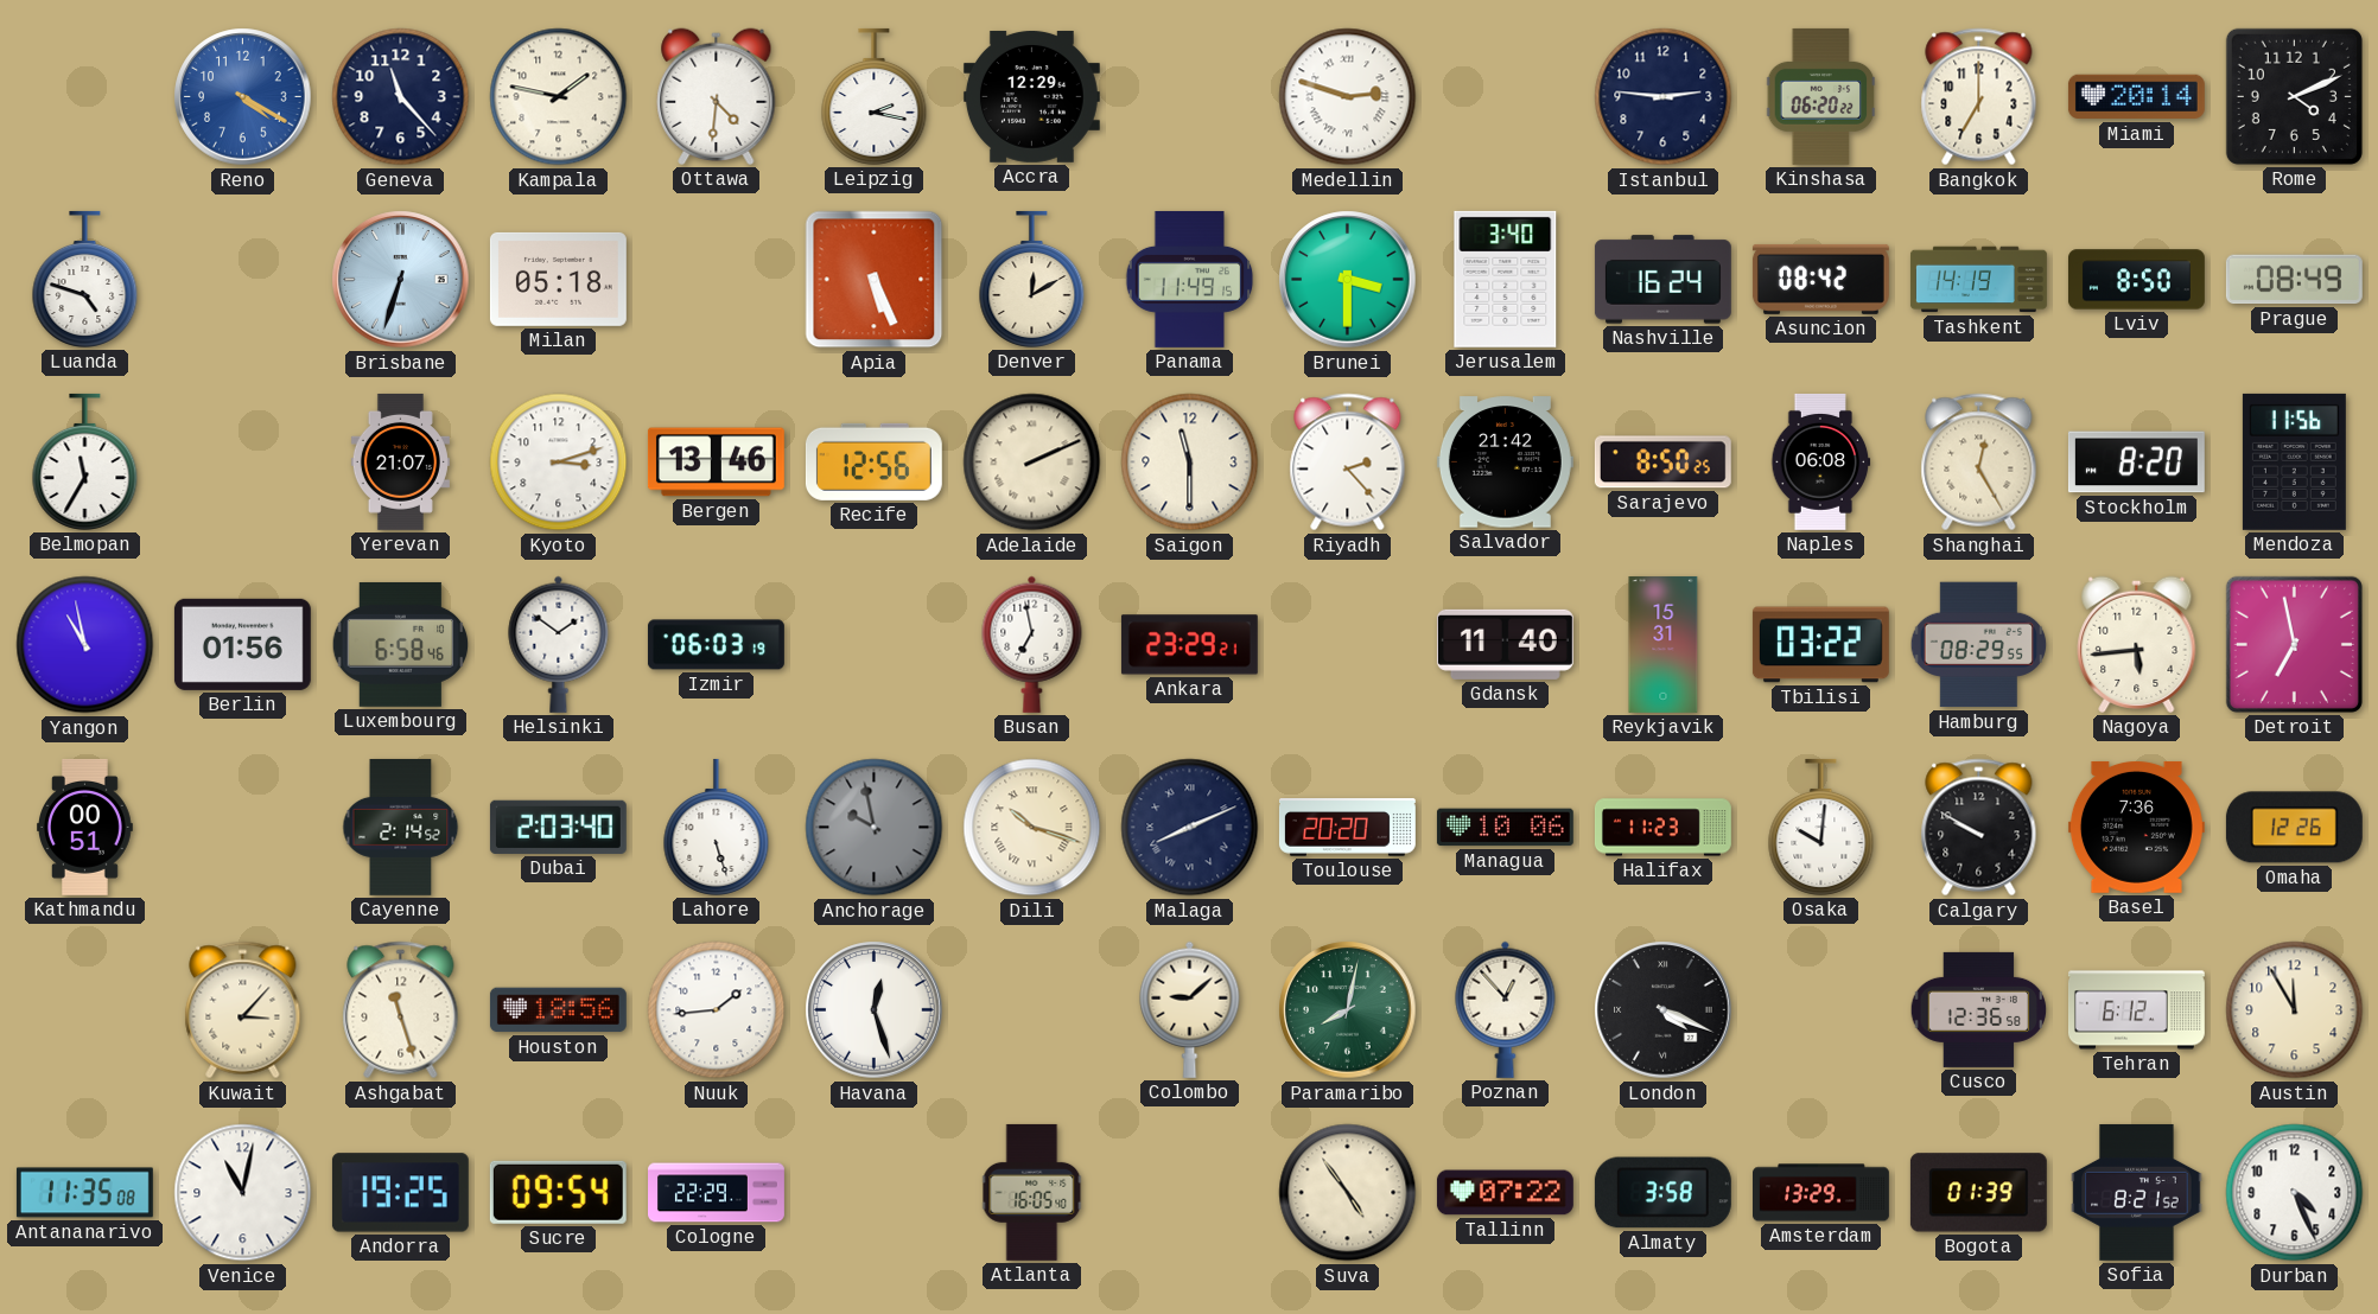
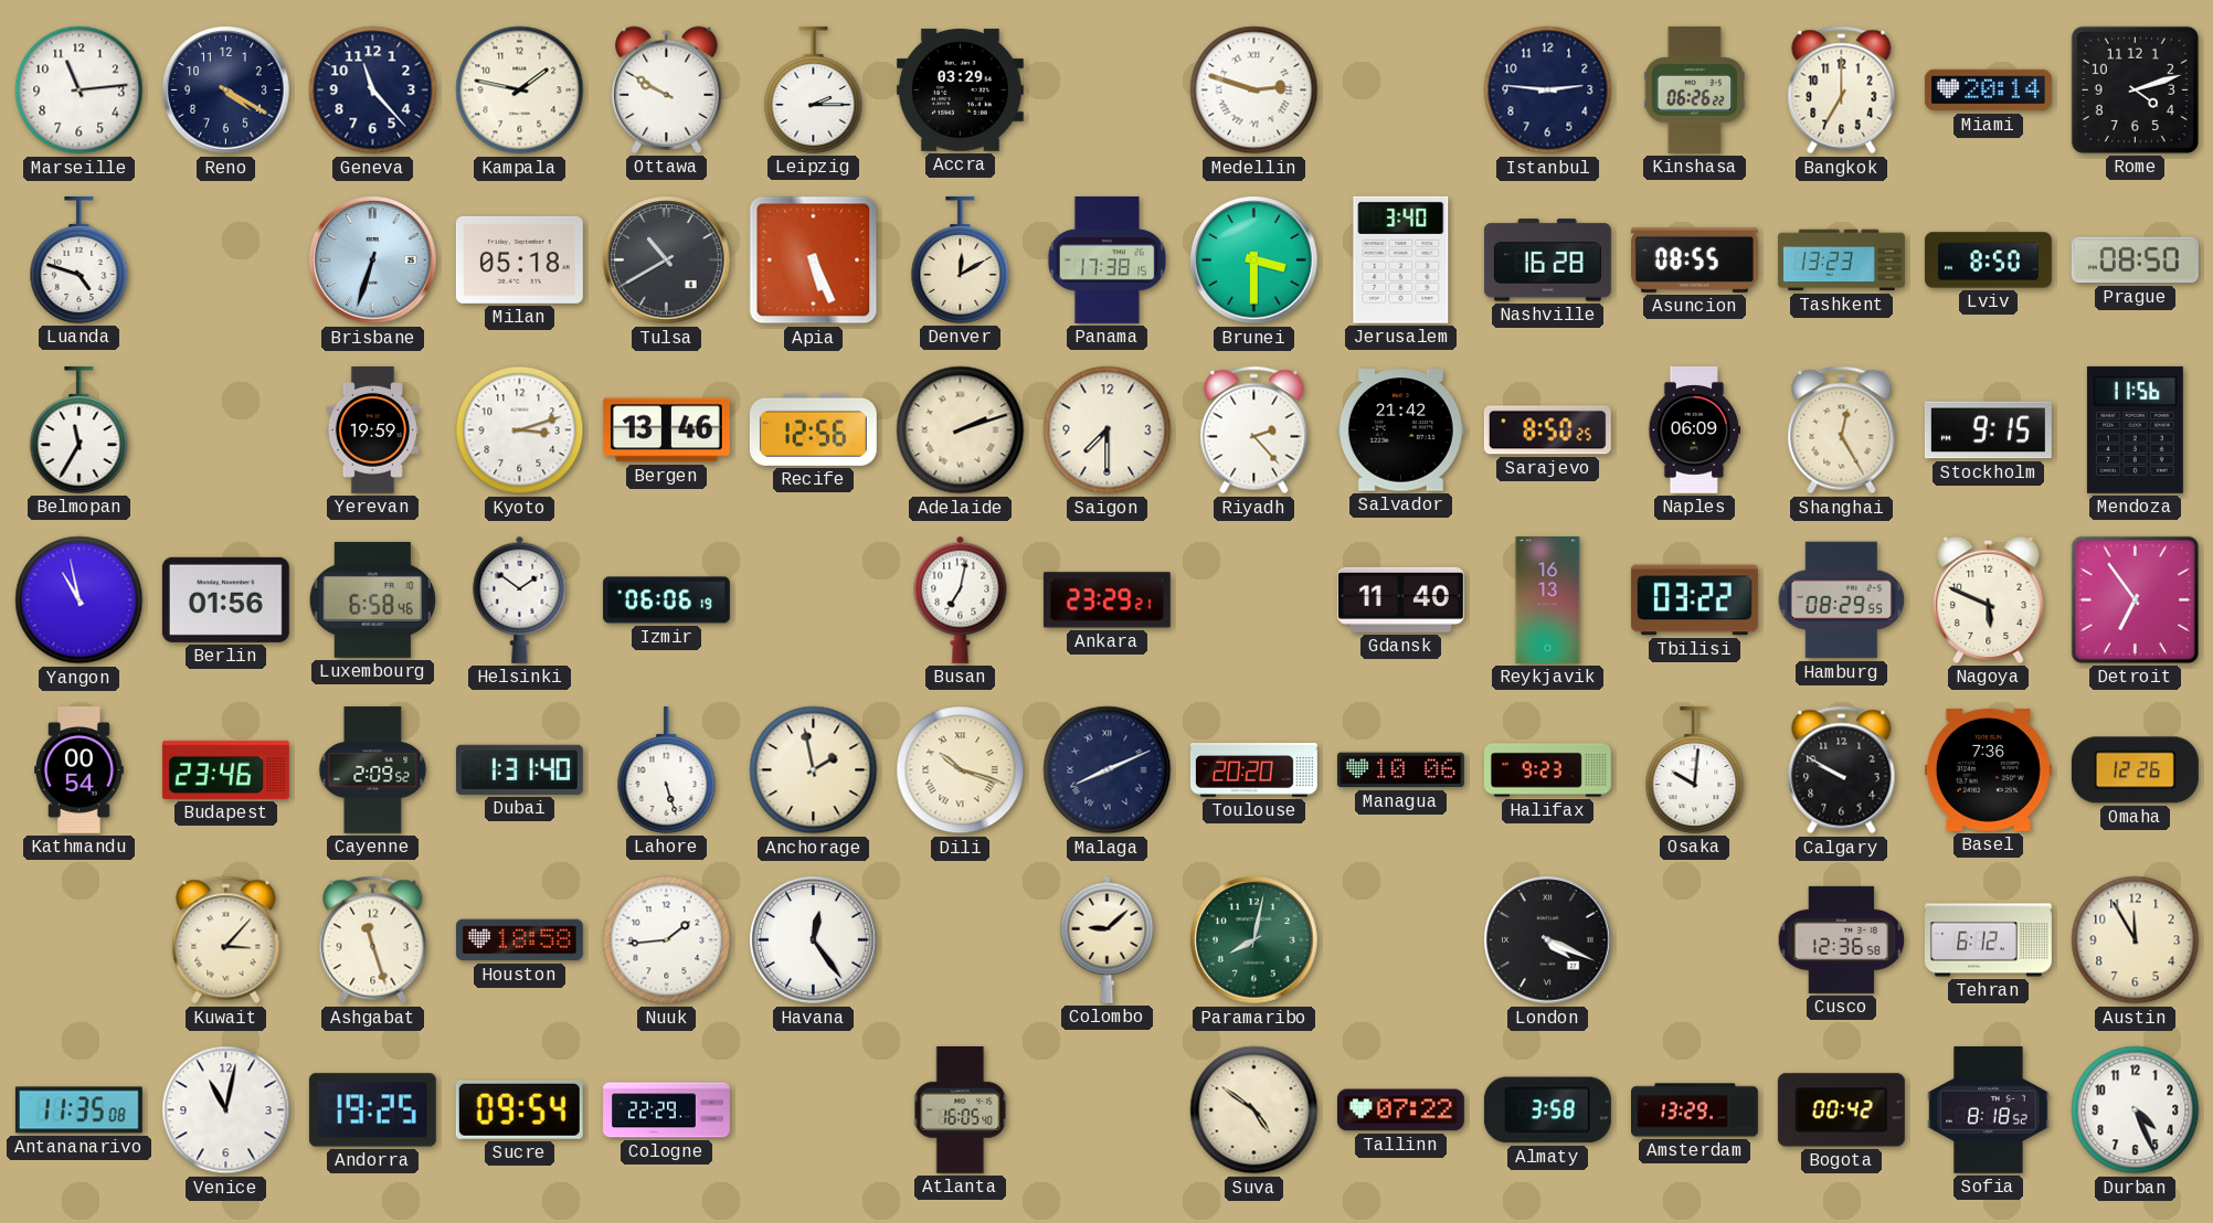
Marseille: none -> 11:14 (80, 91)
Reno dial: blue -> navy (226, 91)
Ottawa: 4:31 -> 9:50 (667, 89)
Leipzig: 2:17 -> 2:15 (814, 89)
Accra: 12:29 -> 03:29 (960, 89)
Kinshasa: 06:20 -> 06:26 (1695, 89)
Rome: 4:11 -> 4:12 (2135, 89)
Tulsa: none -> 10:40 (667, 260)
Panama: 11:49 -> 17:38 (1108, 259)
Nashville: 16:24 -> 16:28 (1547, 260)
Asuncion: 08:42 -> 08:55 (1694, 259)
Tashkent: 14:19 -> 13:23 (1842, 260)
Prague: 08:49 -> 08:50 (2135, 260)
Yerevan: 21:07 -> 19:59 (372, 429)
Adelaide: 2:11 -> 2:12 (961, 430)
Saigon: 11:30 -> 7:30 (1108, 430)
Naples: 06:08 -> 06:09 (1695, 429)
Stockholm: 8:20 -> 9:15 (1988, 430)
Izmir: 06:03 -> 06:06 (666, 600)
Busan: 6:58 -> 7:02 (961, 599)
Reykjavik: 15:31 -> 16:13 (1548, 599)
Nagoya: 5:44 -> 5:49 (1989, 599)
Detroit: 6:58 -> 6:54 (2135, 599)
Kathmandu: 00:51 -> 00:54 (80, 769)
Budapest: none -> 23:46 (225, 769)
Cayenne: 2:14 -> 2:09 (373, 769)
Dubai: 2:03 -> 1:31 (519, 769)
Anchorage: 9:58 -> 1:58 (814, 770)
Anchorage dial: grey -> cream (814, 770)
Halifax: 11:23 -> 9:23 (1547, 770)
Houston: 18:56 -> 18:58 (519, 940)
Havana: 12:27 -> 12:24 (814, 940)
Poznan: 12:53 -> none (1506, 1009)
Suva: 4:54 -> 4:51 (1254, 1110)
Bogota: 01:39 -> 00:42 (1841, 1110)
Sofia: 8:21 -> 8:18 (1989, 1109)
